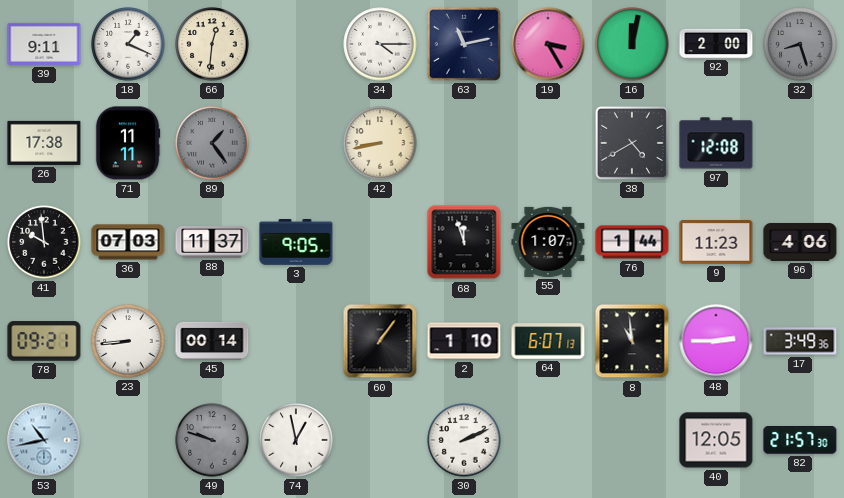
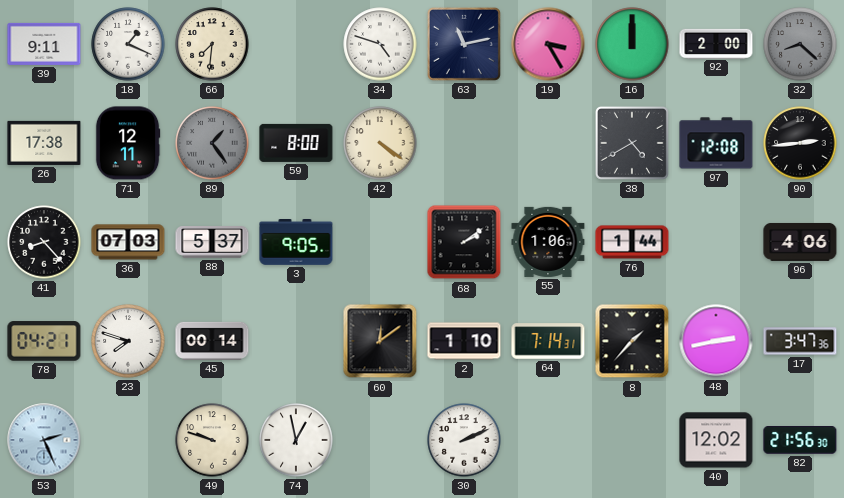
66: 12:31 -> 7:31 (212, 44)
34: 4:15 -> 4:48 (380, 44)
16: 12:02 -> 12:00 (632, 44)
32: 8:27 -> 8:22 (800, 44)
71: 11:11 -> 12:11 (128, 143)
59: none -> 8:00 (296, 143)
42: 8:43 -> 4:21 (380, 143)
90: none -> 2:44 (800, 143)
41: 9:59 -> 8:23 (44, 242)
88: 11:37 -> 5:37 (212, 243)
68: 11:57 -> 2:09 (464, 242)
55: 1:07 -> 1:06 (548, 242)
9: 11:23 -> none (716, 243)
78: 09:21 -> 04:21 (44, 341)
23: 8:44 -> 7:48 (128, 341)
60: 1:06 -> 12:09 (380, 341)
64: 6:07 -> 7:14 (548, 341)
8: 10:59 -> 1:37 (632, 341)
48: 2:45 -> 2:43 (716, 341)
17: 3:49 -> 3:47 (800, 341)
53: 10:43 -> 2:26 (44, 440)
49 dial: grey -> cream (212, 440)
40: 12:05 -> 12:02 (716, 440)
82: 21:57 -> 21:56 (800, 440)
